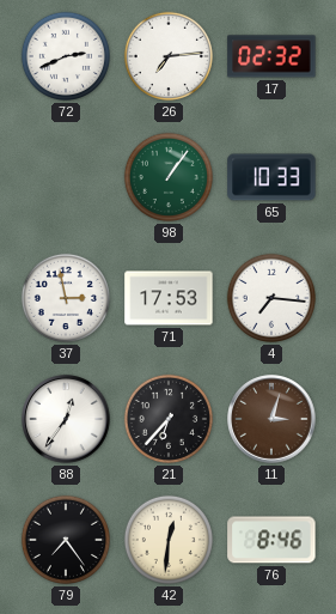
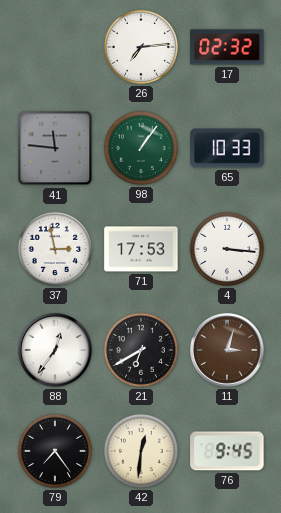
72: 2:41 -> none (66, 56)
41: none -> 11:46 (55, 148)
4: 7:16 -> 3:16 (227, 249)
21: 6:37 -> 6:40 (141, 350)
76: 8:46 -> 9:45 (227, 451)
